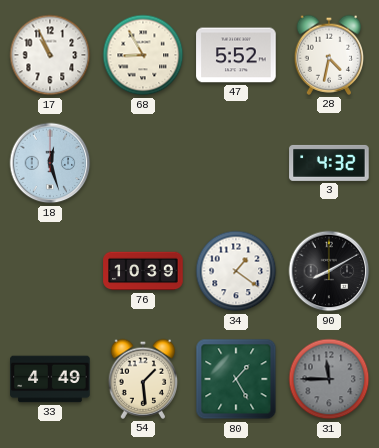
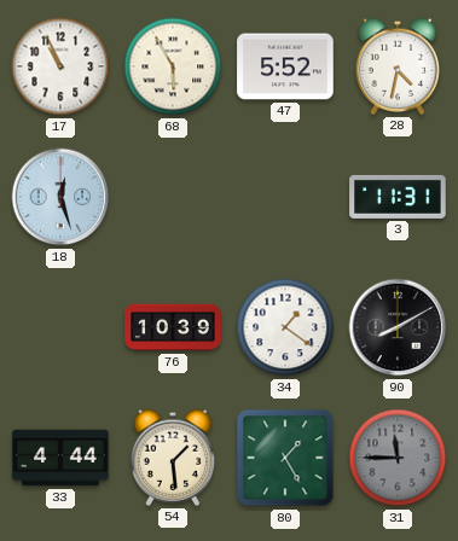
68: 8:55 -> 5:55 (173, 66)
3: 4:32 -> 11:31 (398, 197)
33: 4:49 -> 4:44 (60, 458)
